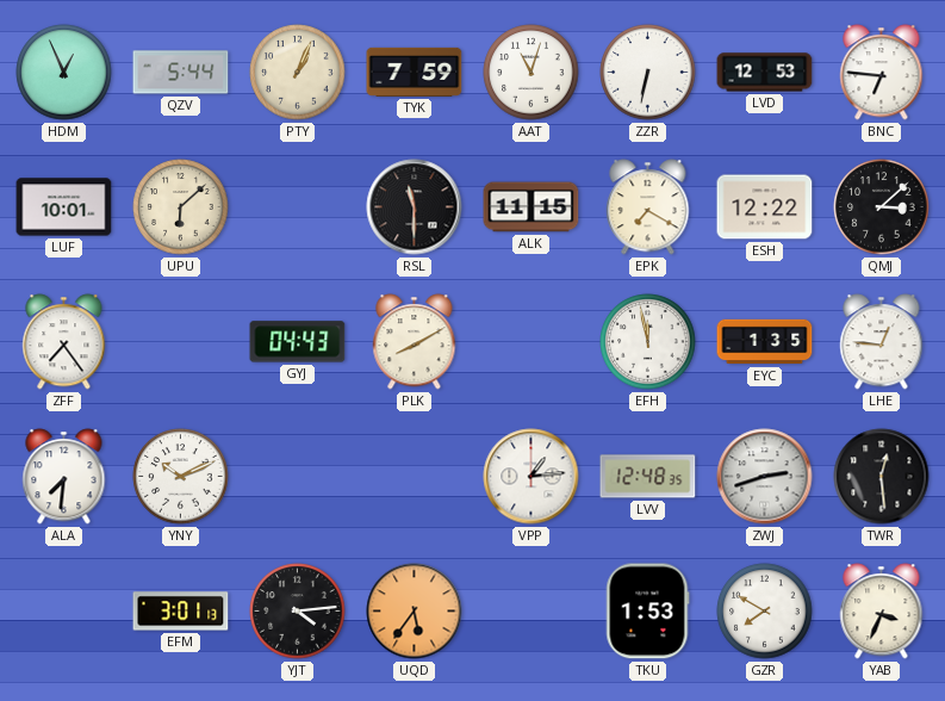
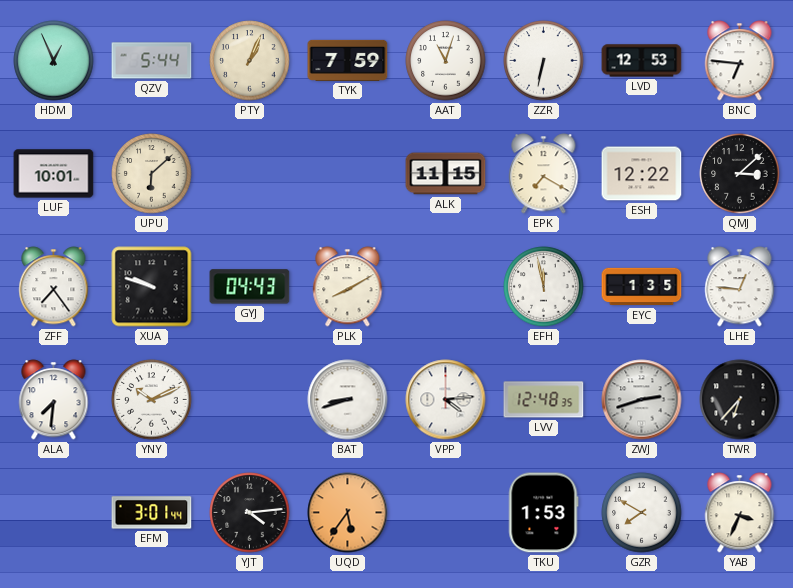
RSL: 11:30 -> none (415, 207)
XUA: none -> 9:48 (152, 287)
BAT: none -> 8:42 (348, 400)
VPP: 1:14 -> 4:14 (446, 400)
TWR: 12:29 -> 6:37 (740, 400)
EFM: 3:01:13 -> 3:01:44 (152, 513)
